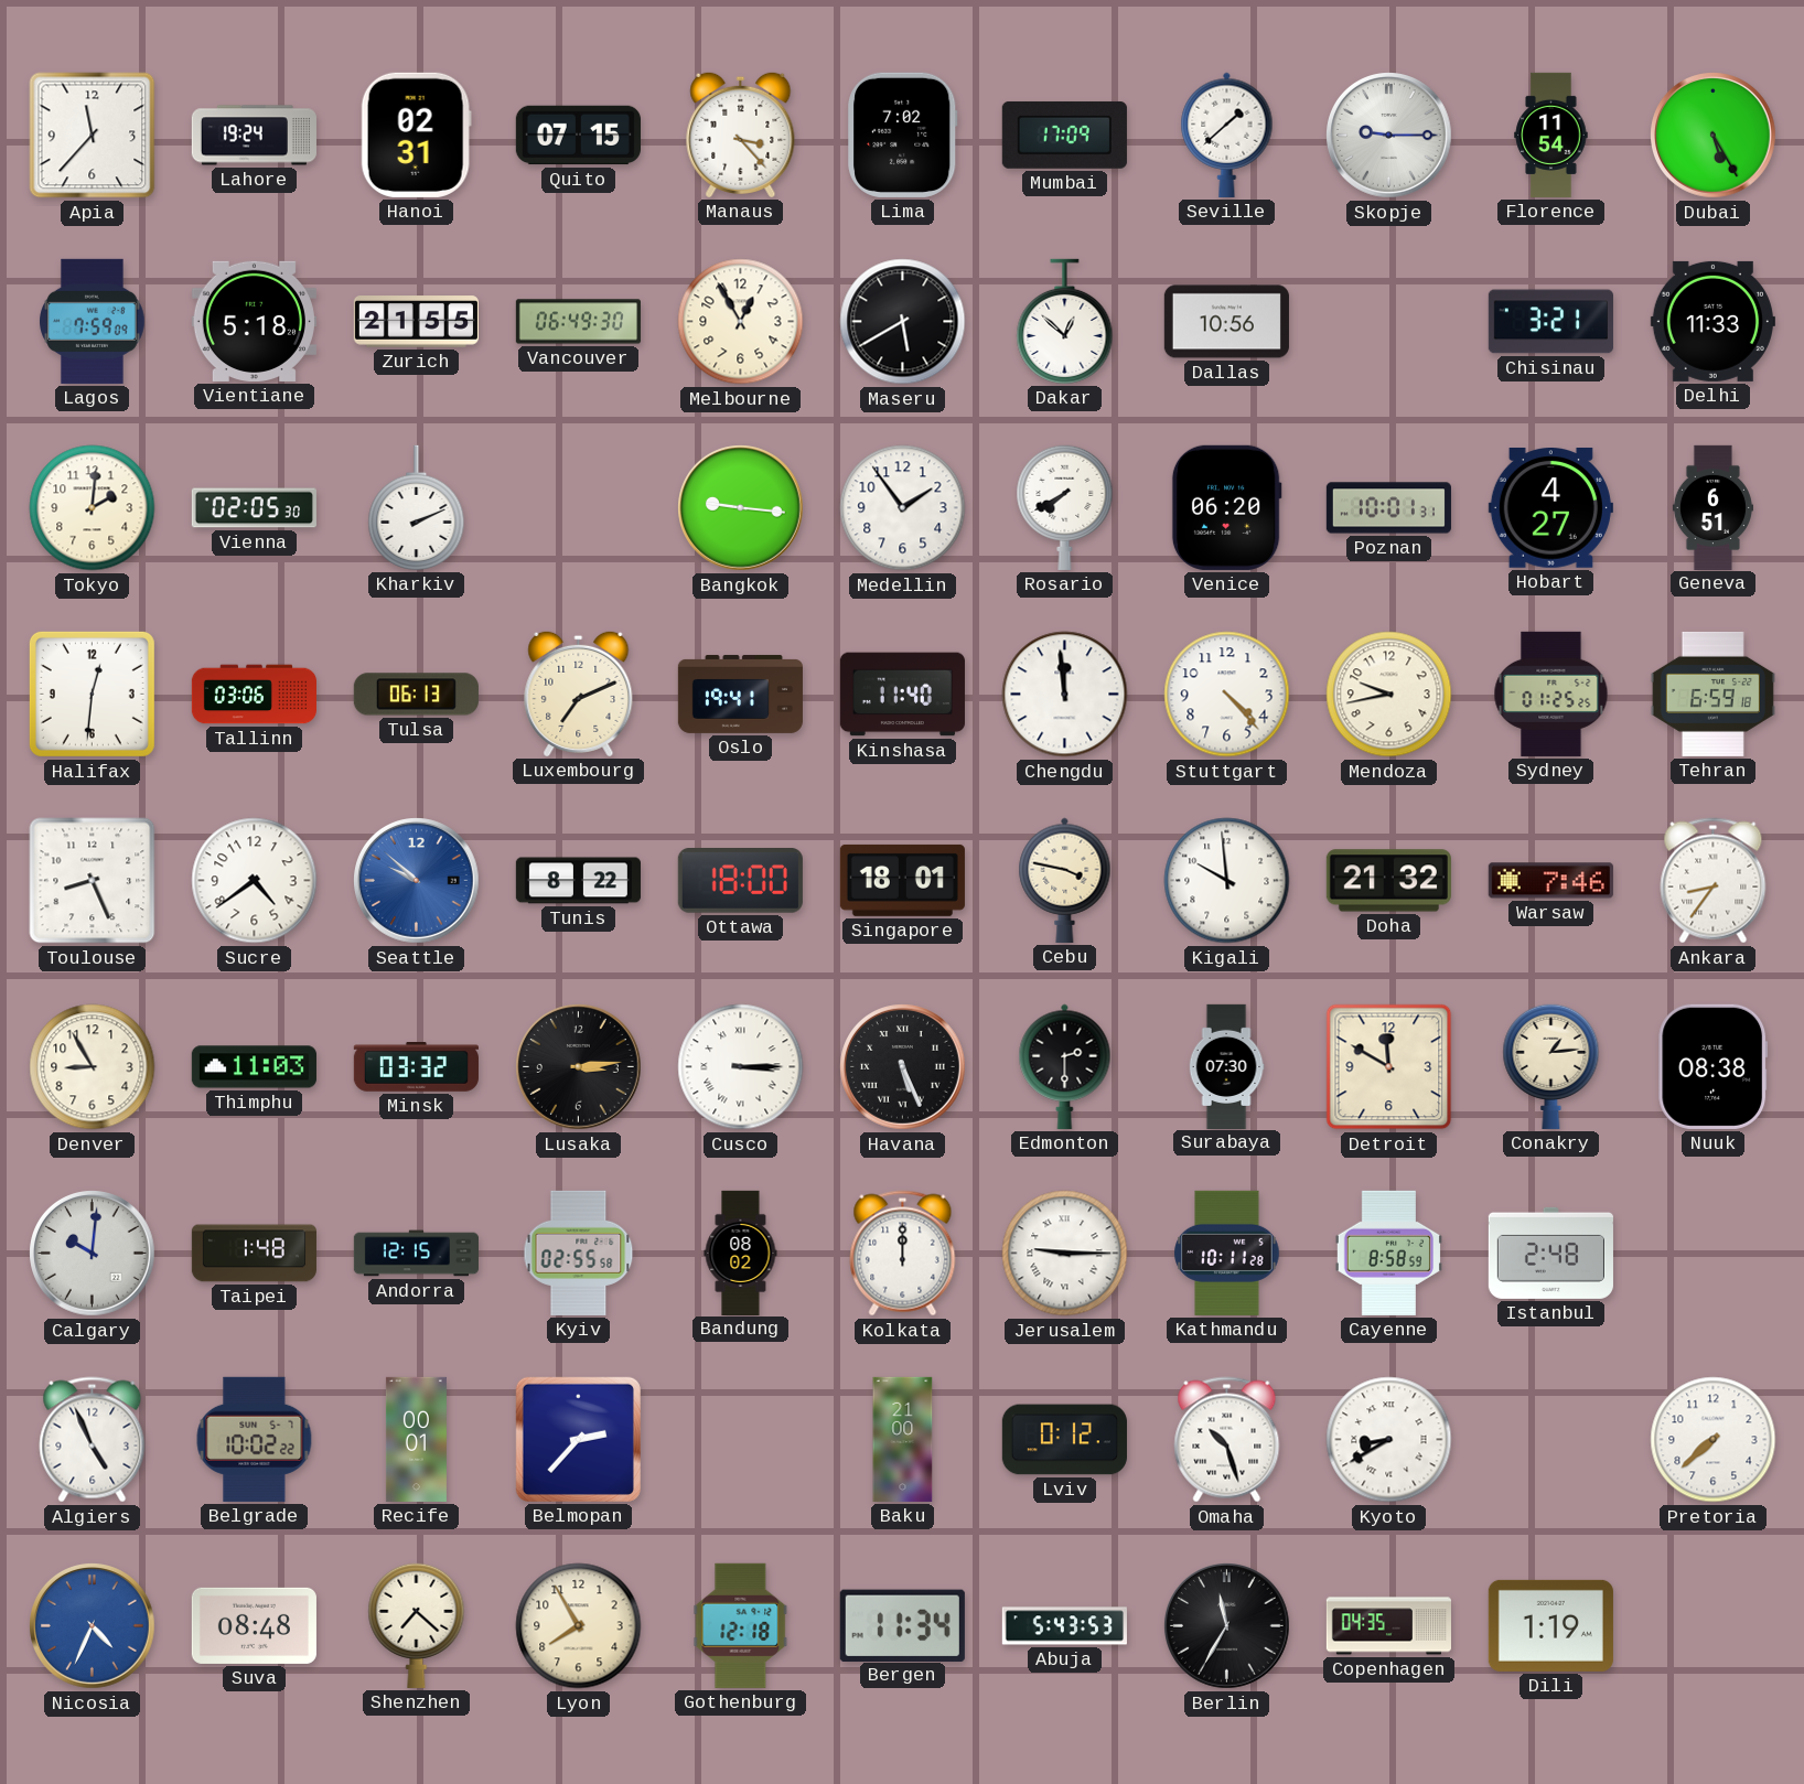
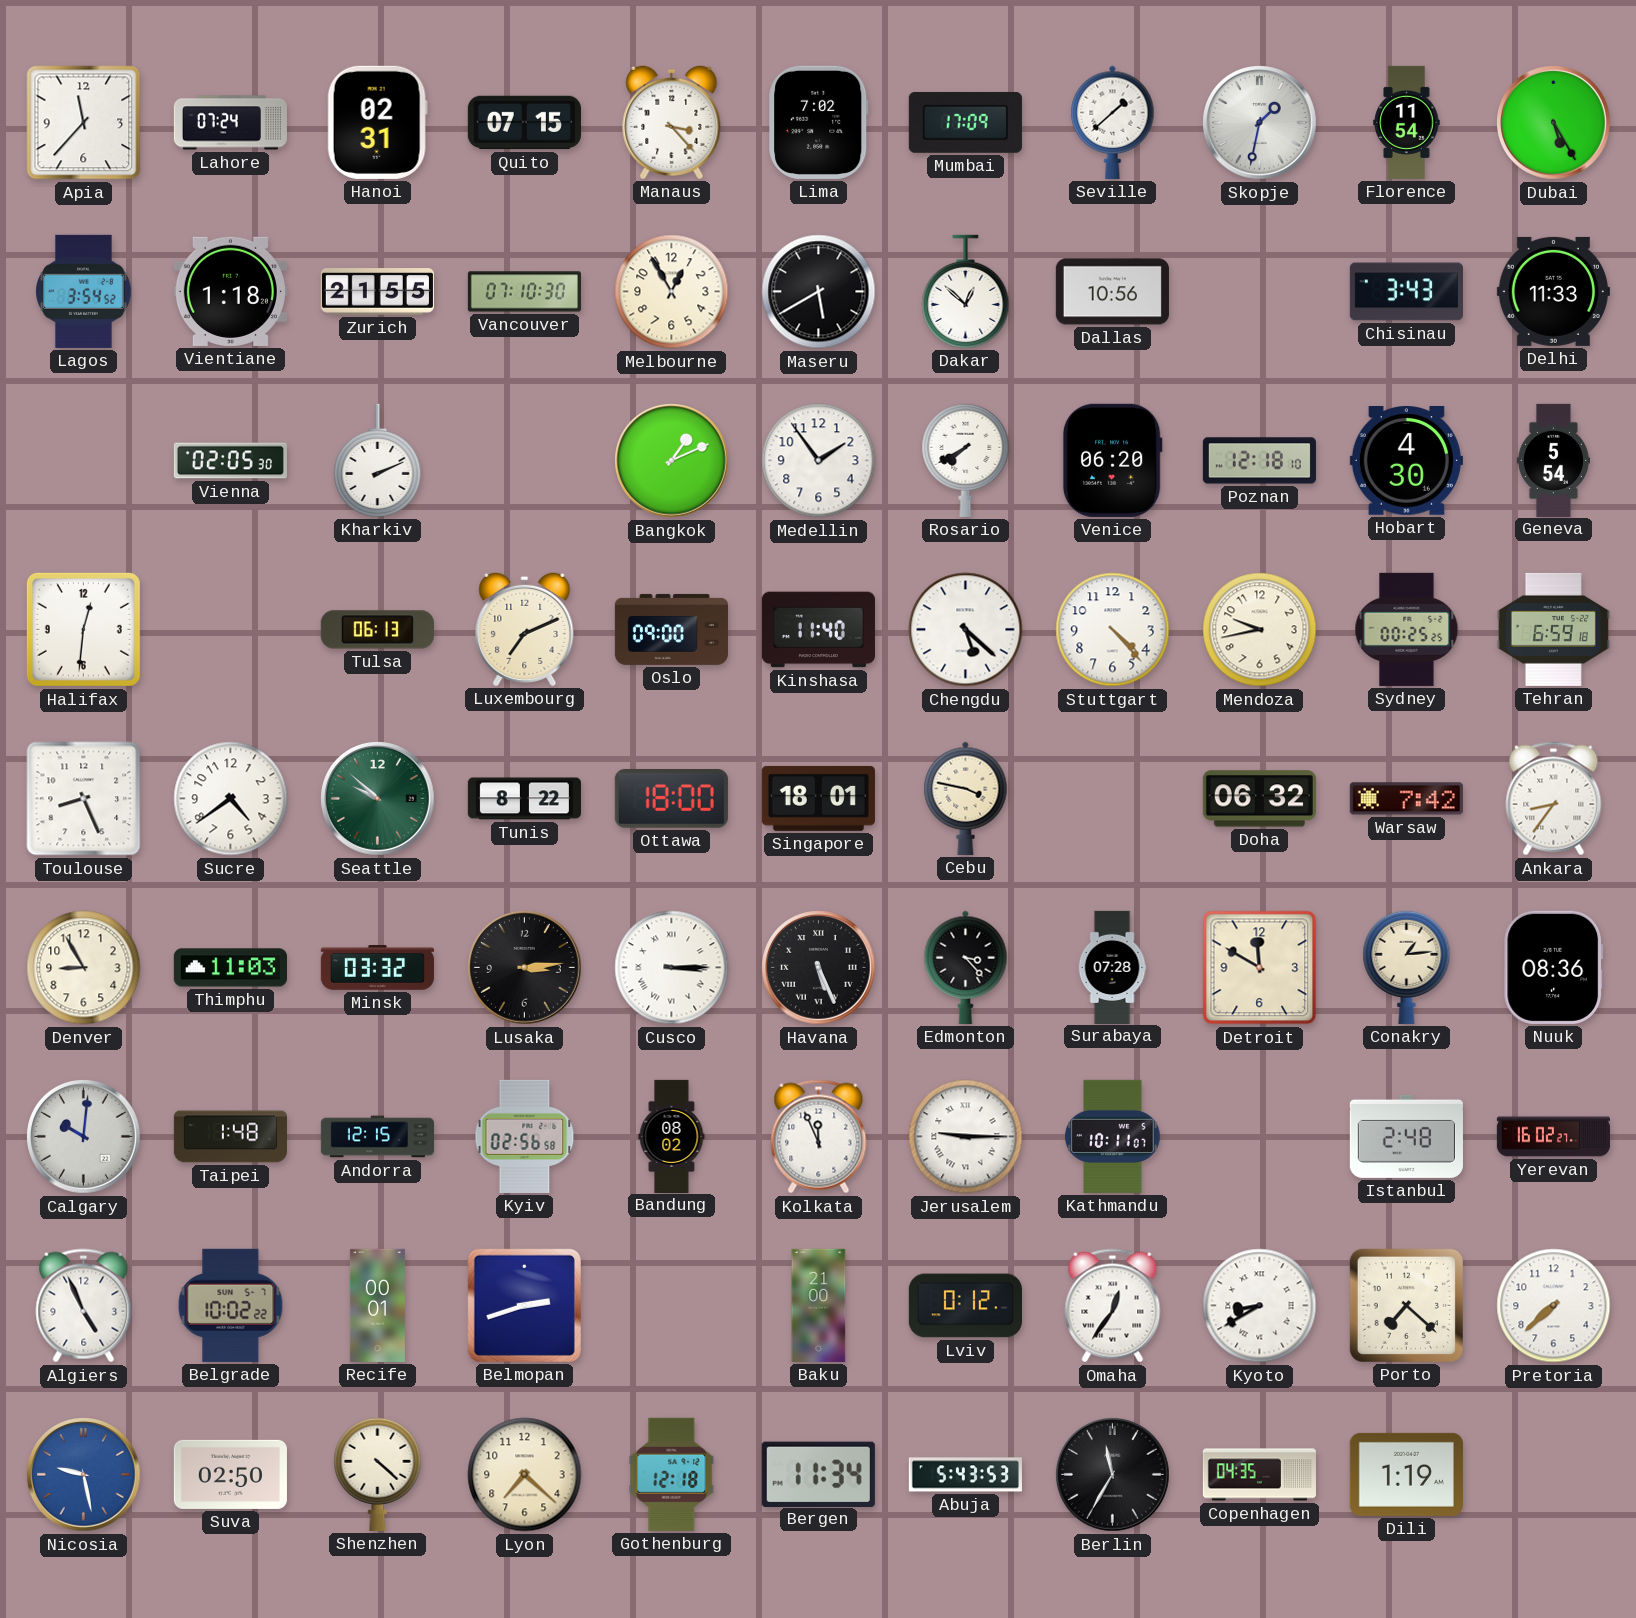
Lahore: 19:24 -> 07:24 (230, 123)
Skopje: 9:15 -> 1:32 (1260, 123)
Lagos: 7:59 -> 3:54 (84, 291)
Vientiane: 5:18 -> 1:18 (230, 291)
Vancouver: 06:49 -> 07:10 (524, 292)
Chisinau: 3:21 -> 3:43 (1406, 292)
Tokyo: 2:01 -> none (93, 508)
Bangkok: 9:16 -> 1:11 (672, 461)
Poznan: 10:01 -> 12:18 (1259, 461)
Hobart: 4:27 -> 4:30 (1406, 461)
Geneva: 6:51 -> 5:54 (1553, 460)
Tallinn: 03:06 -> none (254, 695)
Oslo: 19:41 -> 09:00 (671, 629)
Chengdu: 11:59 -> 5:22 (966, 630)
Sydney: 01:25 -> 00:25 (1407, 629)
Seattle dial: blue -> green (378, 799)
Kigali: 9:59 -> none (1227, 881)
Doha: 21:32 -> 06:32 (1259, 799)
Warsaw: 7:46 -> 7:42 (1406, 799)
Edmonton: 2:30 -> 3:23 (966, 967)
Surabaya: 07:30 -> 07:28 (1112, 967)
Nuuk: 08:38 -> 08:36 (1554, 967)
Kyiv: 02:55 -> 02:56 (525, 1136)
Kolkata: 12:00 -> 11:56 (819, 1137)
Kathmandu: 10:11:28 -> 10:11:07 (1113, 1136)
Cayenne: 8:58 -> none (1388, 1253)
Yerevan: none -> 16:02 (1553, 1137)
Belmopan: 2:37 -> 2:42 (524, 1305)
Omaha: 10:27 -> 12:36 (1113, 1306)
Porto: none -> 7:22 (1406, 1305)
Nicosia: 4:34 -> 9:28 (84, 1475)
Suva: 08:48 -> 02:50 (230, 1474)
Shenzhen: 7:22 -> 4:22 (378, 1474)
Lyon: 7:55 -> 7:22 (525, 1475)
